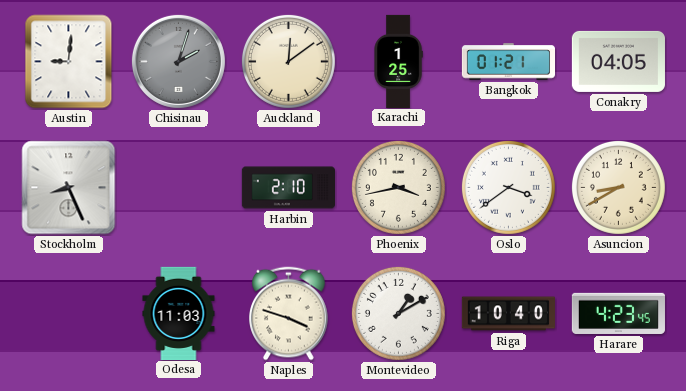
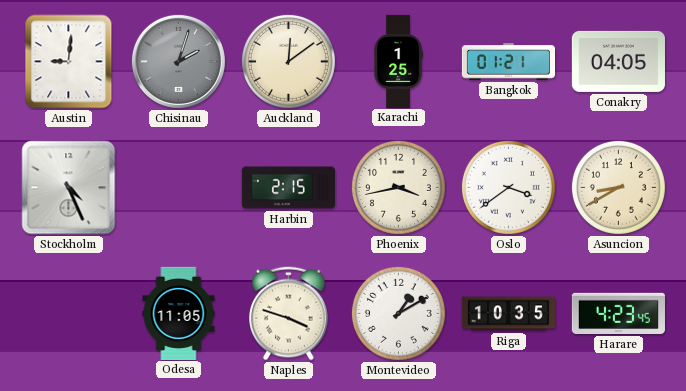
Stockholm: 8:26 -> 4:26 (69, 188)
Harbin: 2:10 -> 2:15 (288, 188)
Odesa: 11:03 -> 11:05 (179, 313)
Riga: 10:40 -> 10:35 (508, 314)
